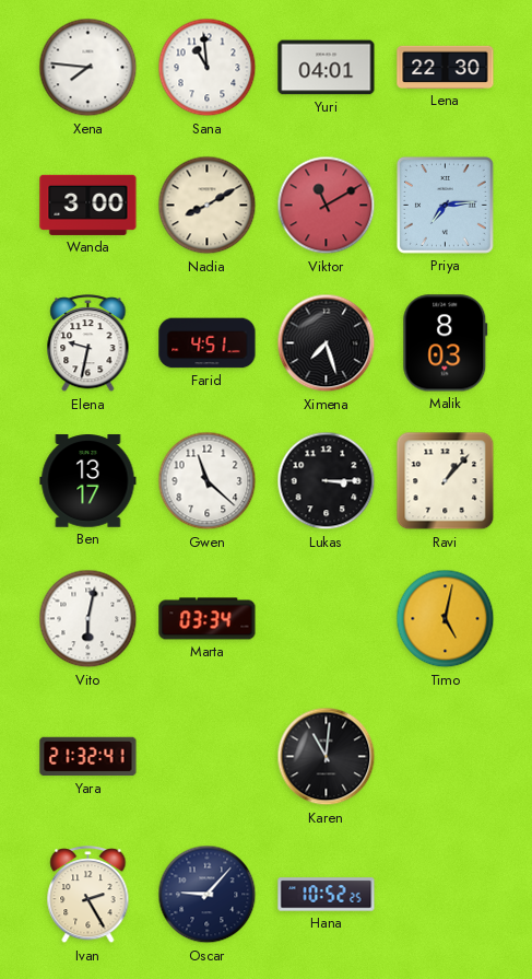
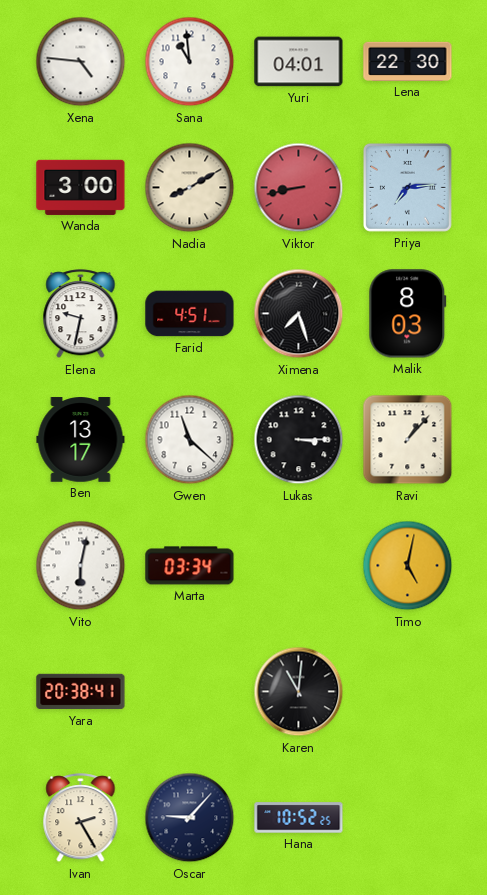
Xena: 7:46 -> 4:46 (81, 62)
Viktor: 11:10 -> 8:43 (299, 188)
Yara: 21:32 -> 20:38 (81, 692)
